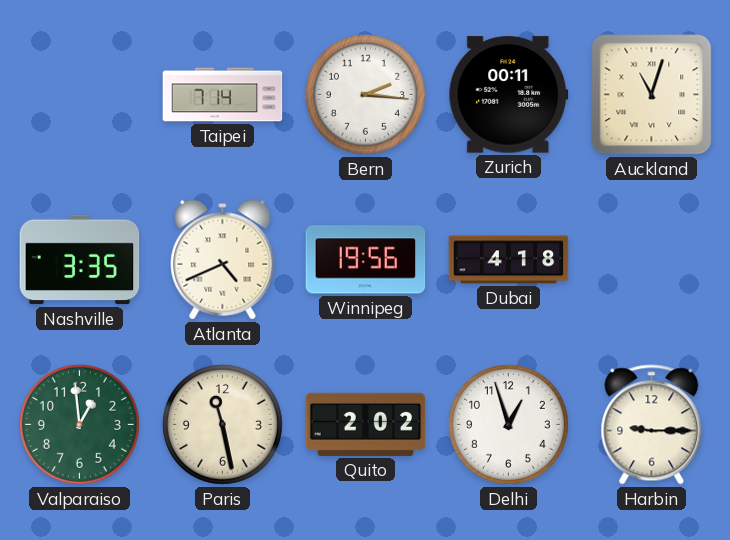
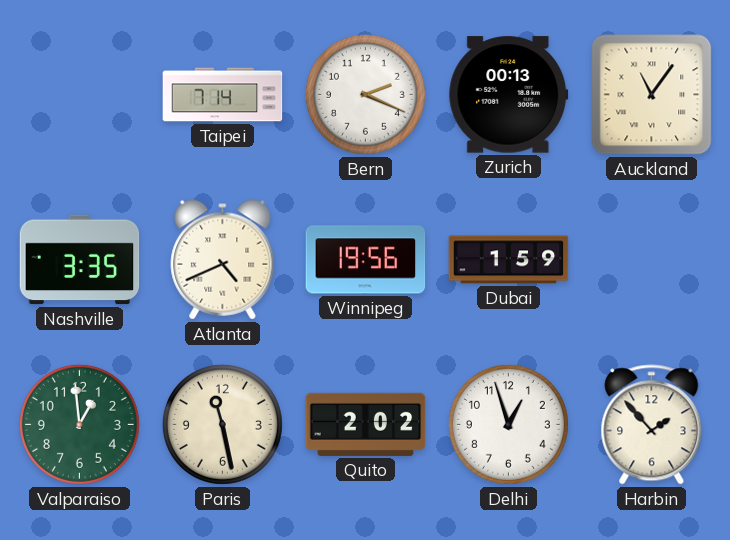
Bern: 2:16 -> 2:19 (365, 94)
Zurich: 00:11 -> 00:13 (509, 95)
Auckland: 11:03 -> 11:06 (652, 95)
Dubai: 4:18 -> 1:59 (509, 260)
Harbin: 9:15 -> 1:53 (652, 425)
